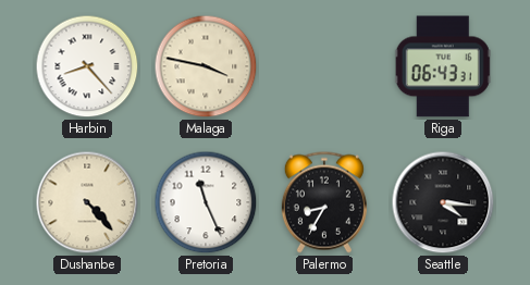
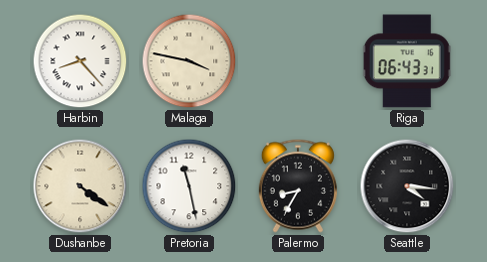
Dushanbe: 4:23 -> 4:21 (80, 186)
Pretoria: 11:26 -> 11:28 (189, 186)
